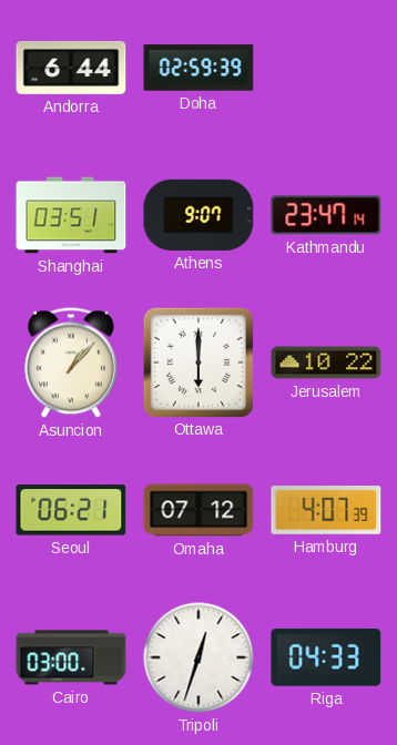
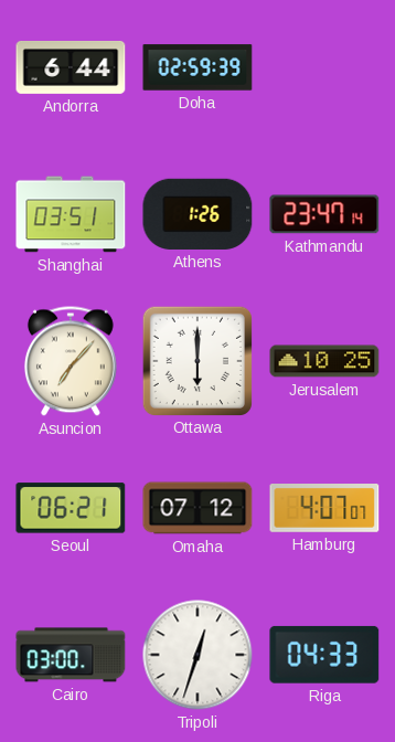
Athens: 9:07 -> 1:26 (197, 214)
Asuncion: 1:07 -> 7:07 (71, 361)
Jerusalem: 10:22 -> 10:25 (324, 361)
Hamburg: 4:07:39 -> 4:07:07 (324, 509)
